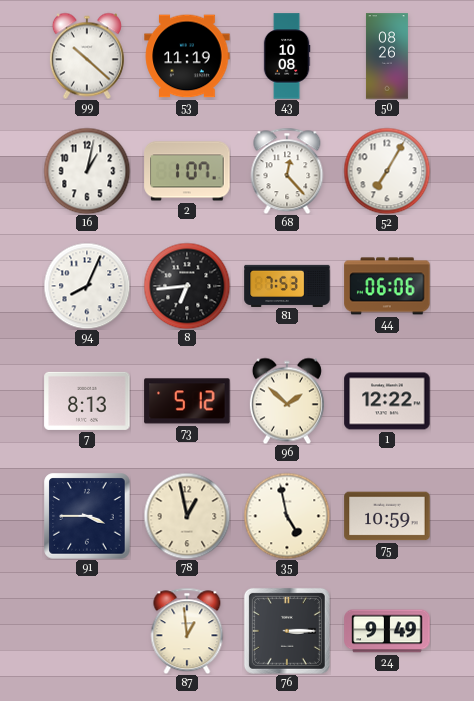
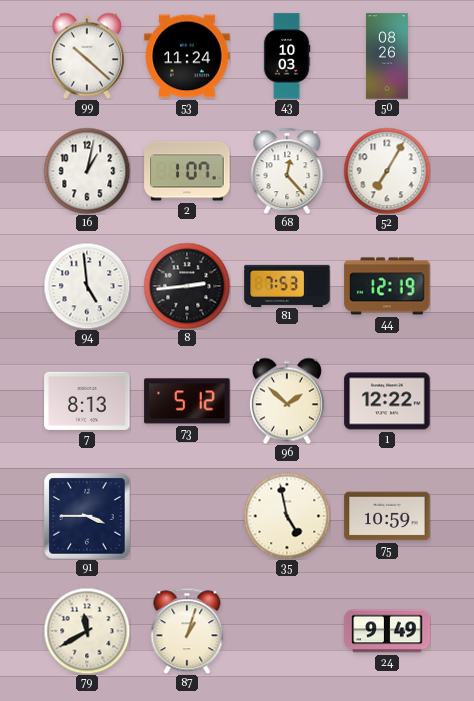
53: 11:19 -> 11:24 (187, 56)
43: 10:08 -> 10:03 (287, 56)
94: 8:04 -> 4:59 (87, 286)
8: 6:44 -> 2:44 (187, 286)
44: 06:06 -> 12:19 (387, 286)
78: 12:58 -> none (187, 516)
79: none -> 11:40 (87, 631)
87: 12:59 -> 1:03 (187, 631)
76: 3:15 -> none (287, 631)
